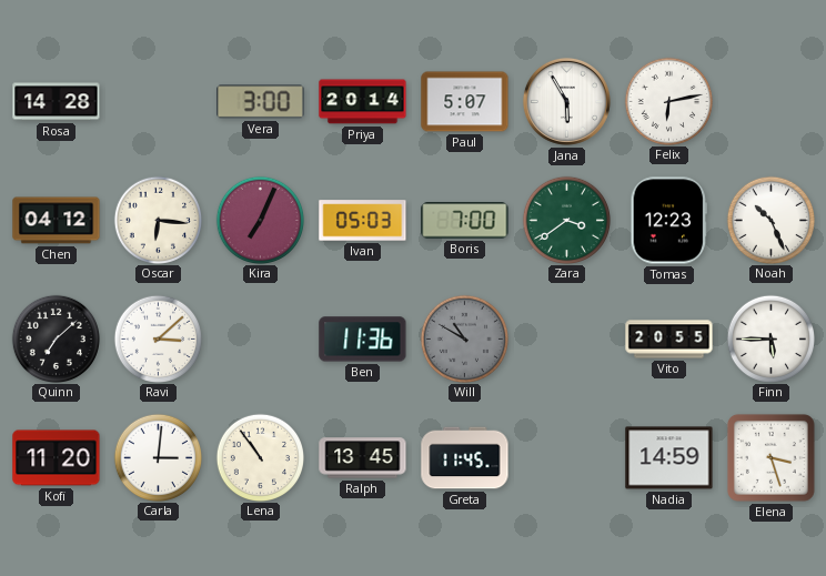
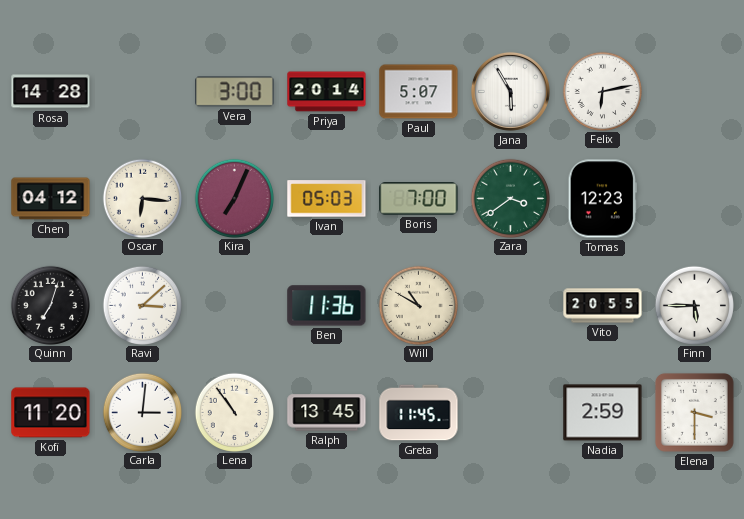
Noah: 10:26 -> none (770, 220)
Quinn: 7:08 -> 7:03 (50, 305)
Will dial: grey -> cream (418, 305)
Nadia: 14:59 -> 2:59 (603, 413)
Elena: 3:27 -> 3:30 (694, 412)
